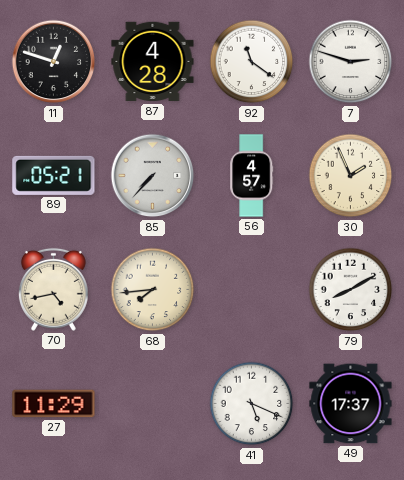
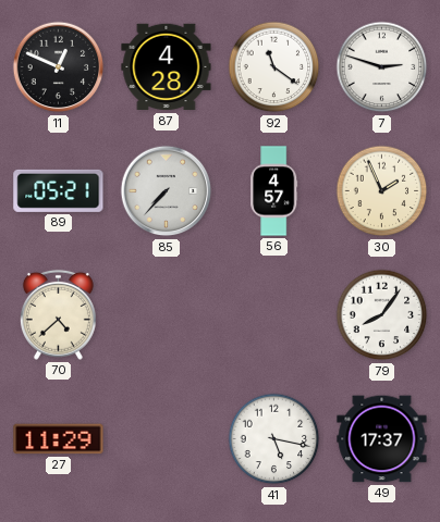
11: 12:48 -> 12:49 (59, 67)
70: 4:43 -> 4:38 (58, 314)
68: 7:44 -> none (153, 290)
79: 8:10 -> 8:06 (382, 315)
41: 5:19 -> 5:17 (274, 439)
